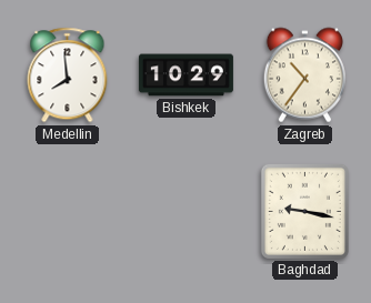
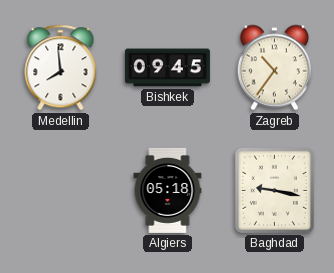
Bishkek: 10:29 -> 09:45 (167, 68)
Algiers: none -> 05:18 (168, 190)
